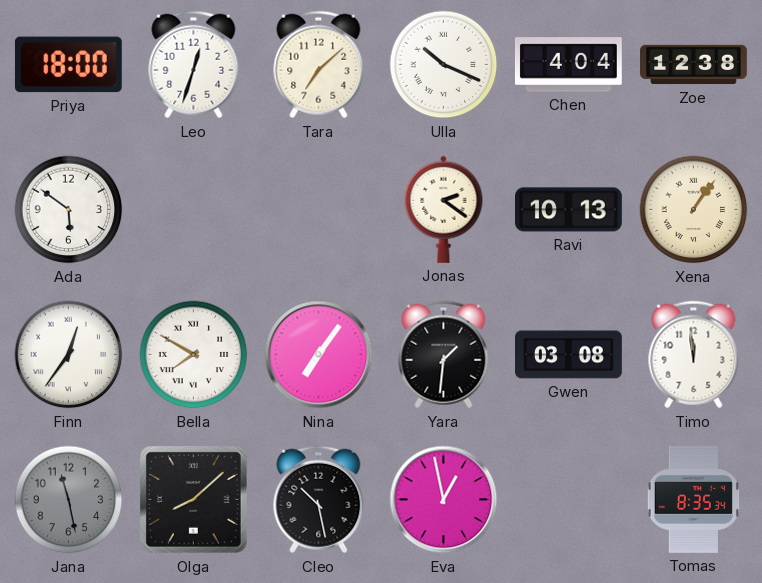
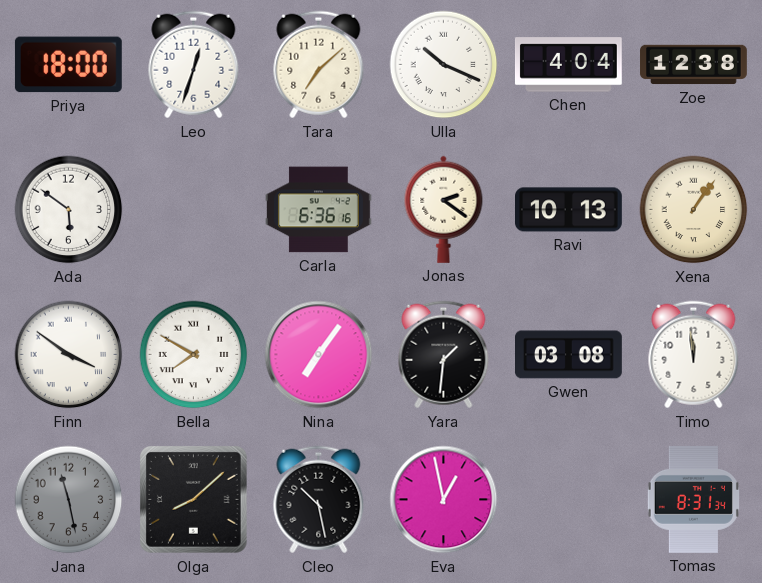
Carla: none -> 6:36 (319, 210)
Finn: 12:36 -> 3:51 (69, 355)
Tomas: 8:35 -> 8:31 (693, 499)
